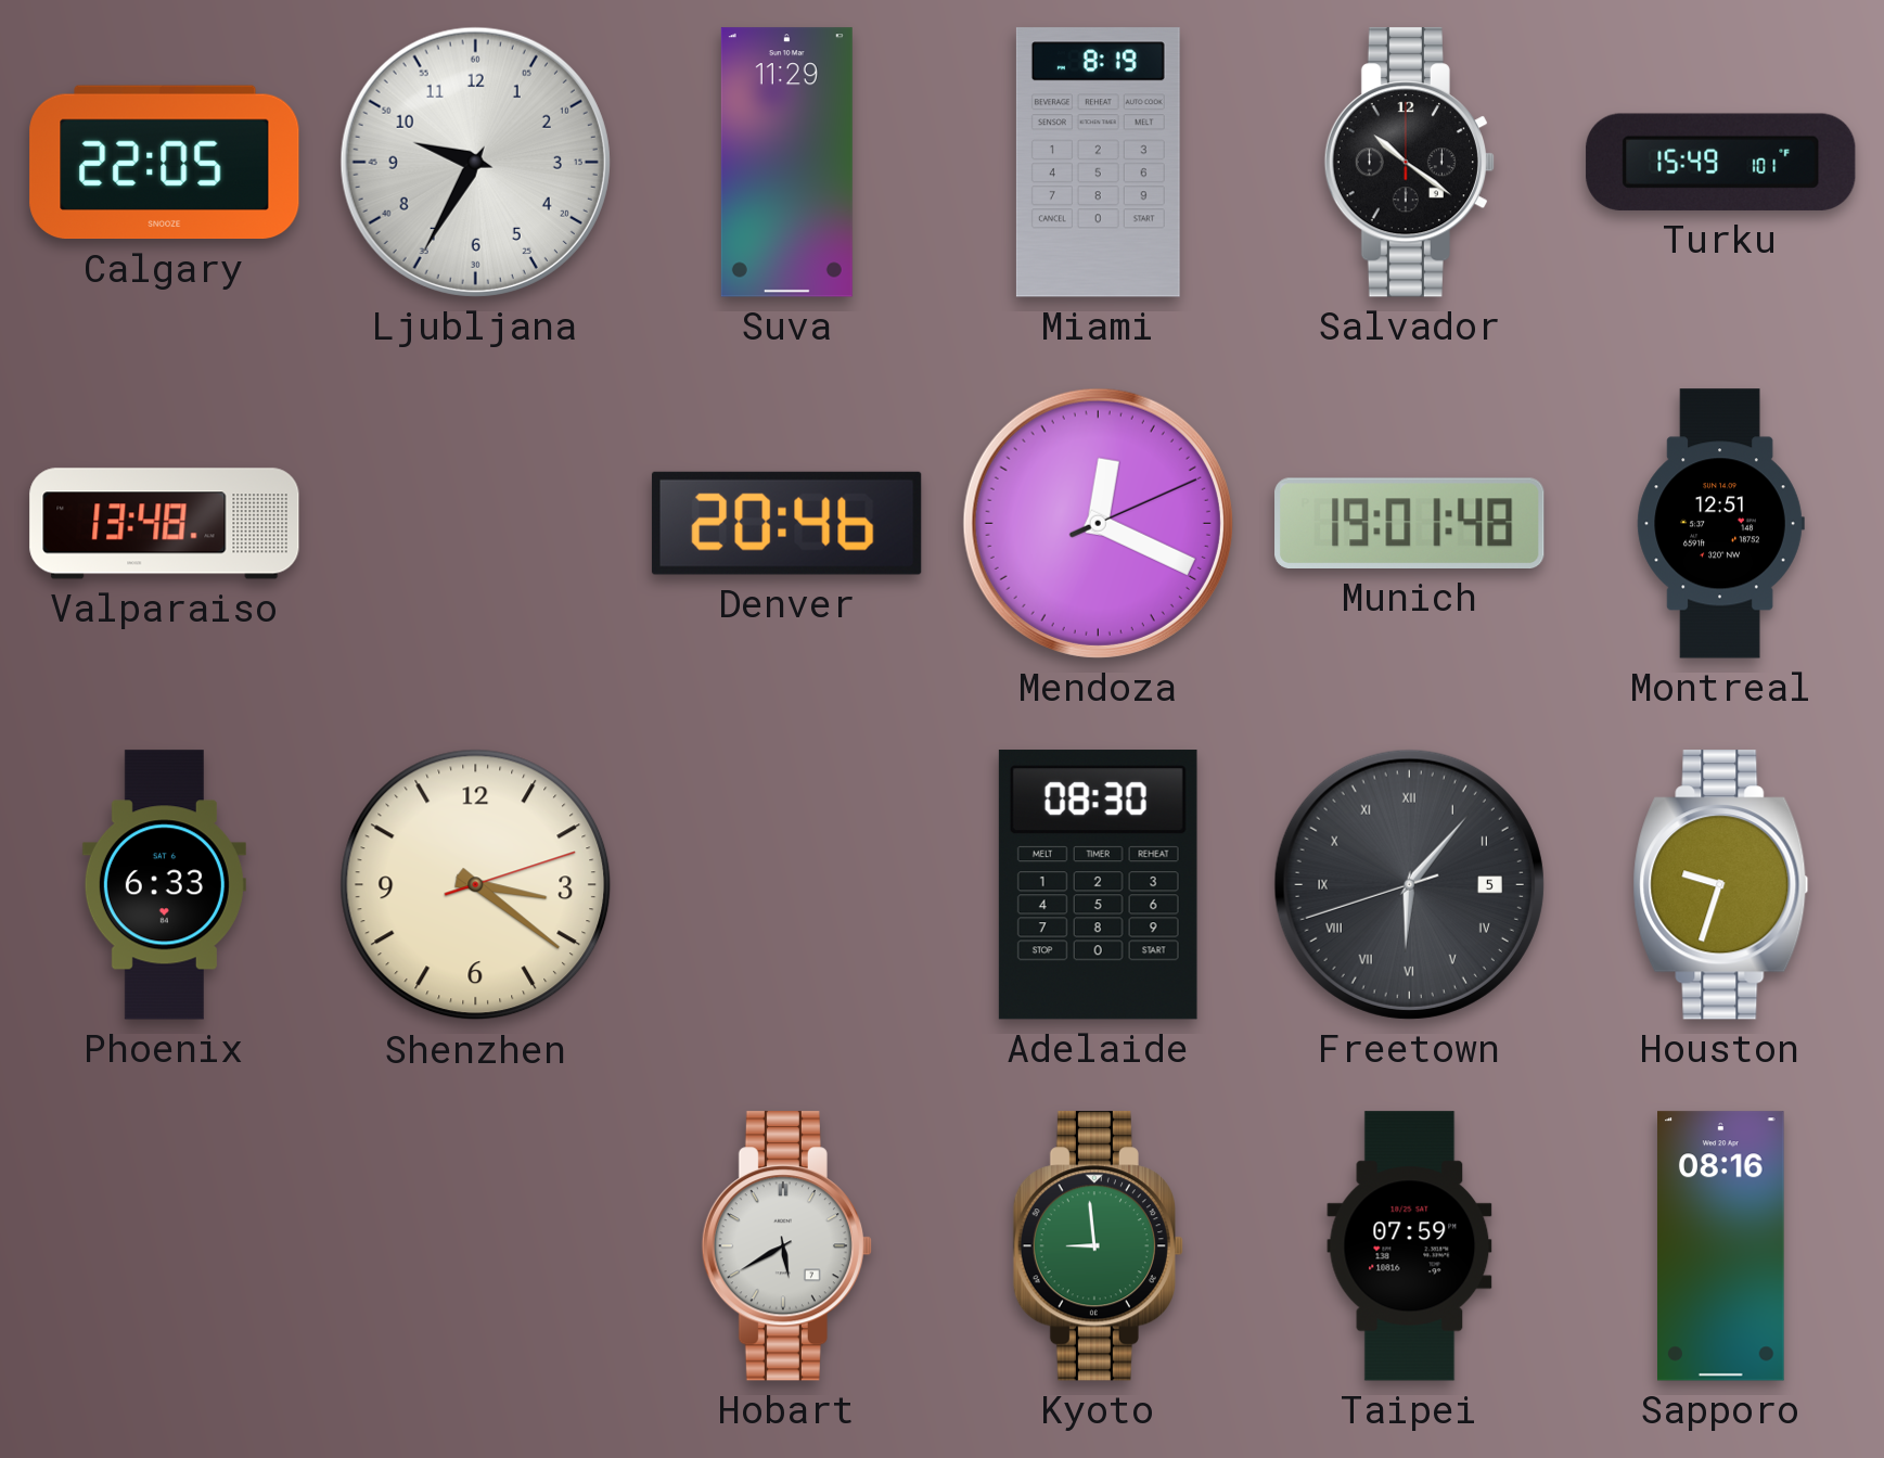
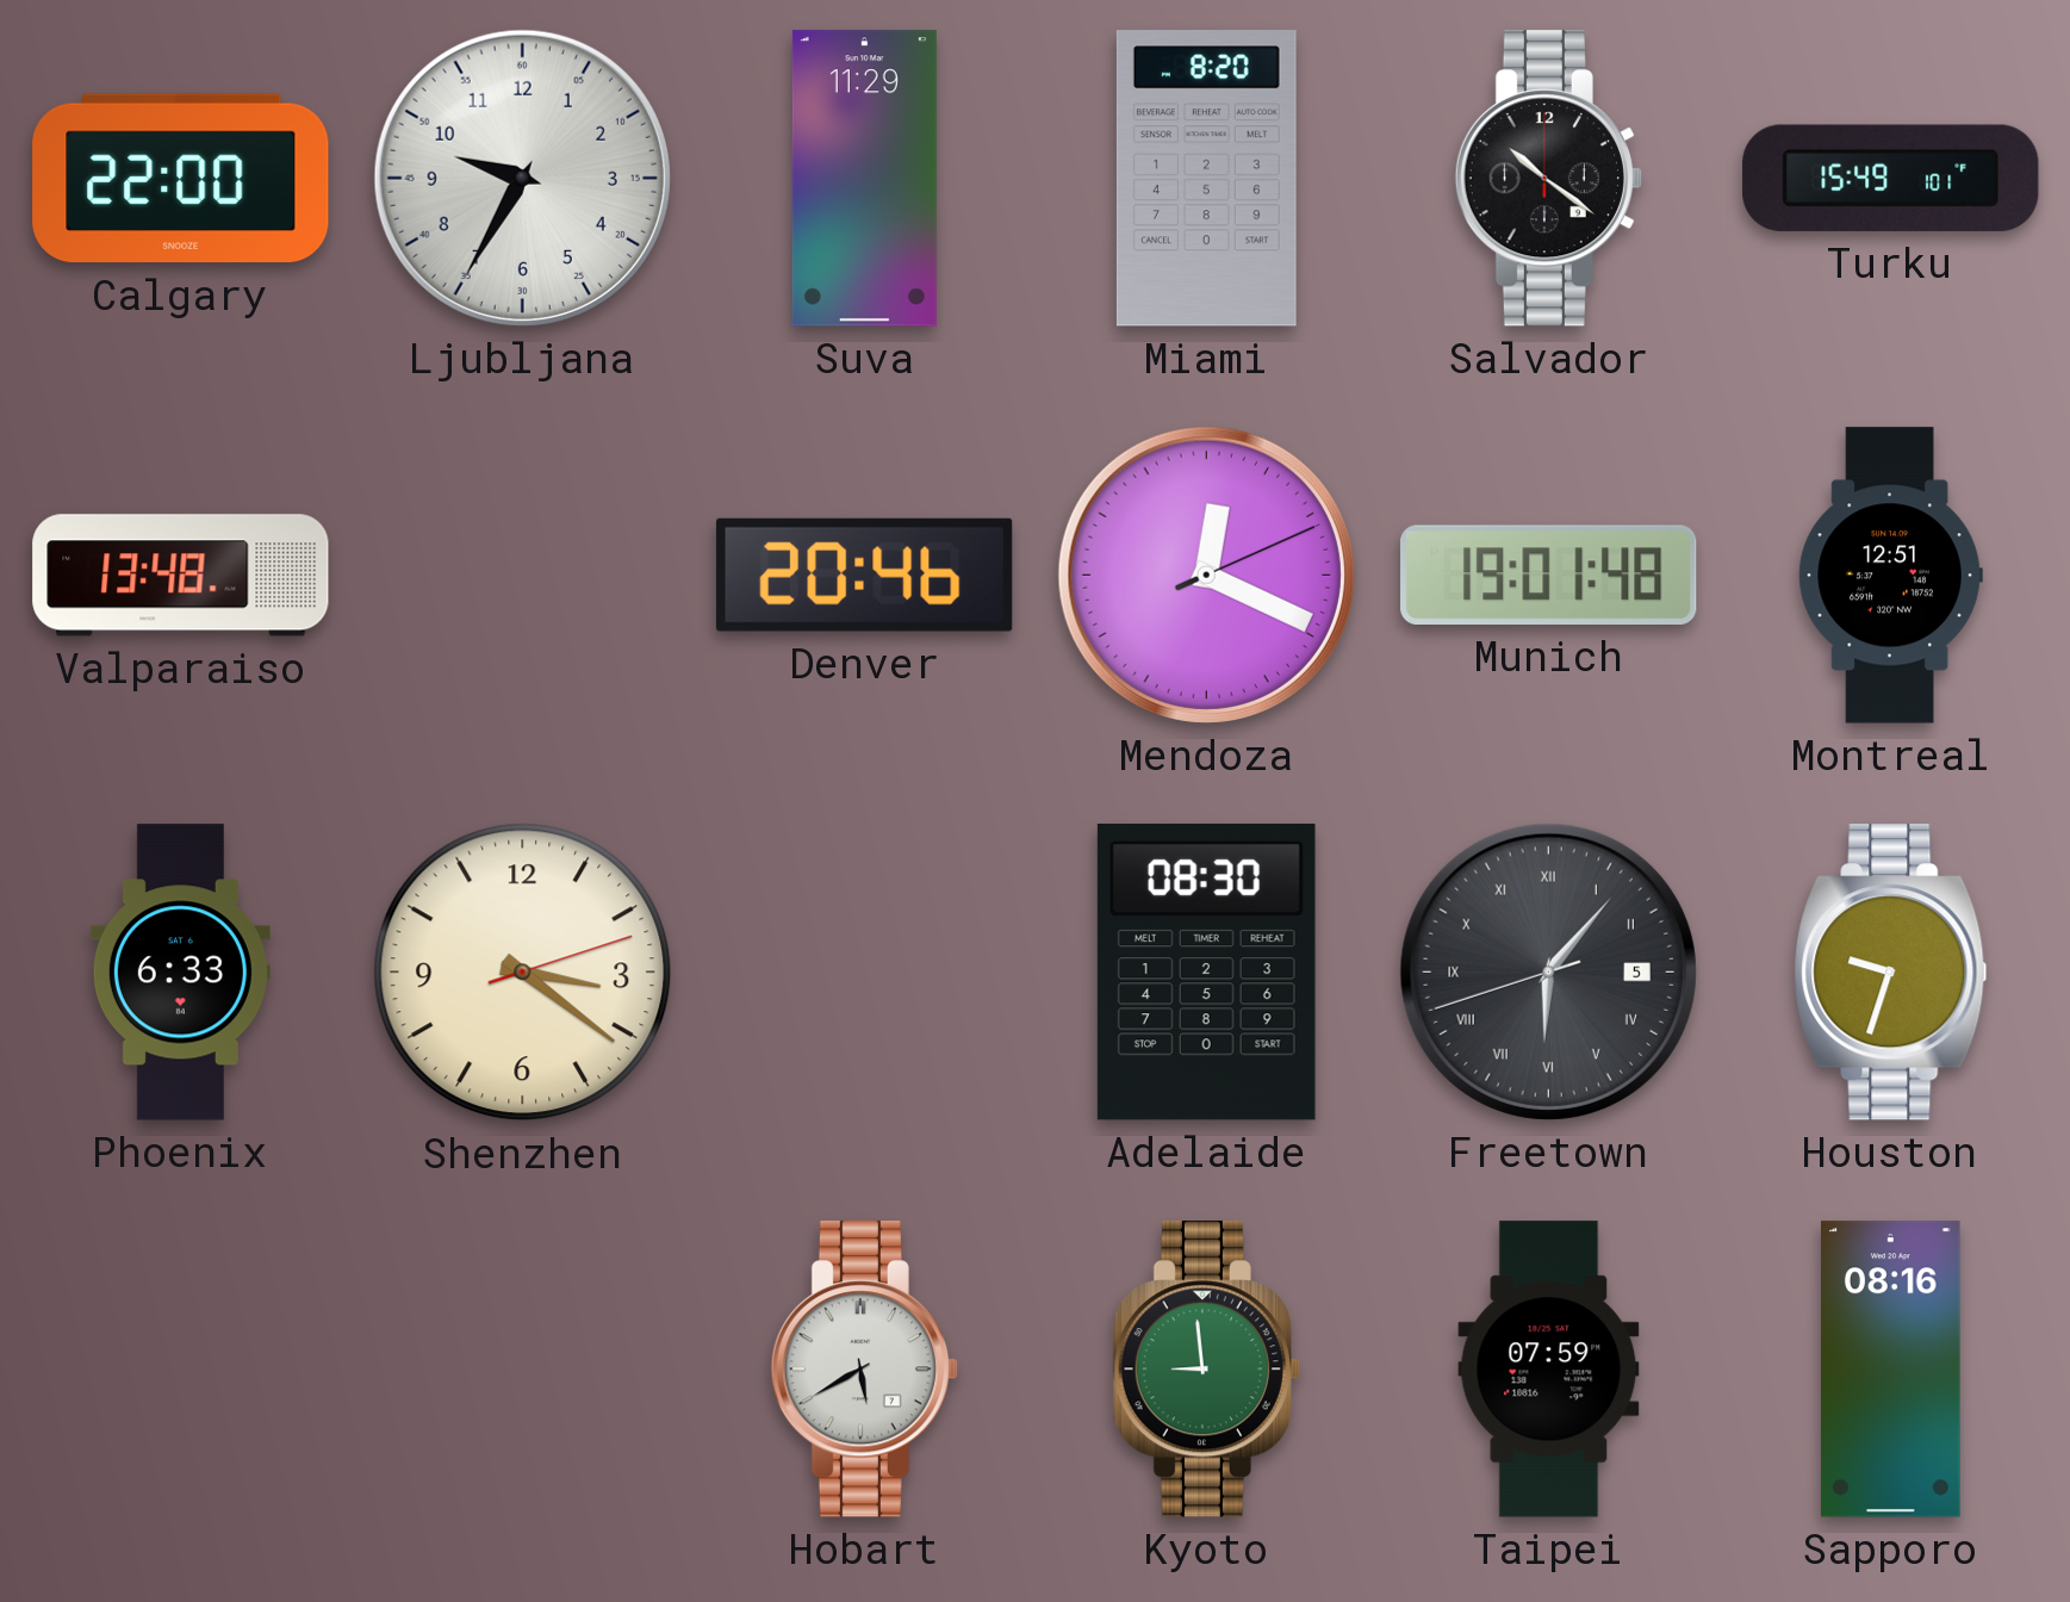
Calgary: 22:05 -> 22:00 (181, 179)
Miami: 8:19 -> 8:20 (1206, 179)
